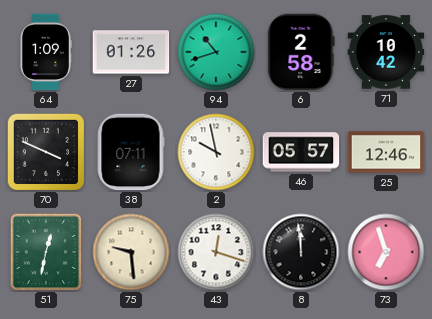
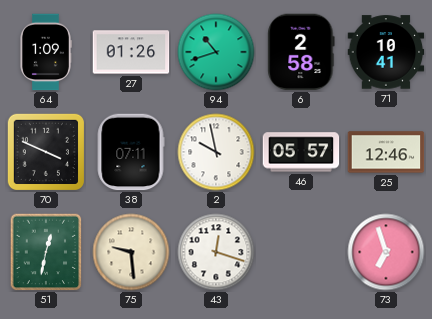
71: 10:42 -> 10:41 (386, 52)
8: 11:59 -> none (301, 252)
